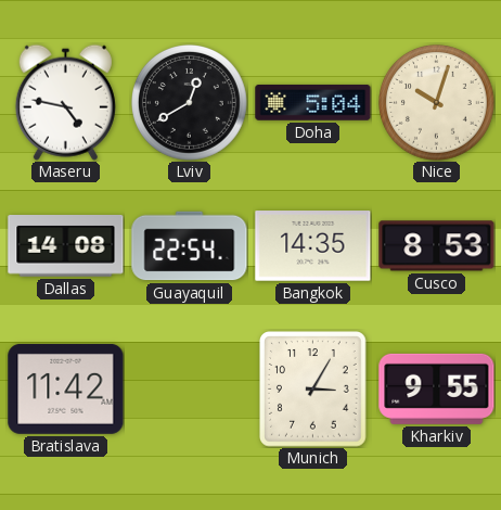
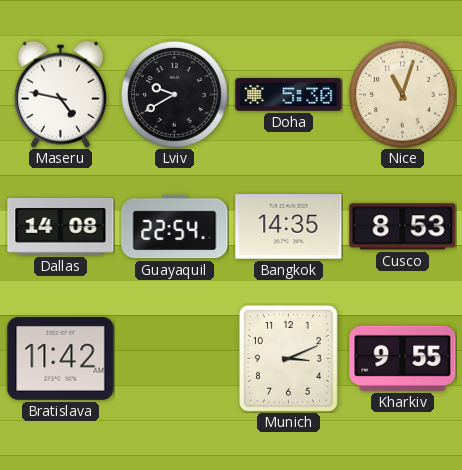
Lviv: 12:40 -> 9:40 (175, 95)
Doha: 5:04 -> 5:30 (289, 94)
Nice: 10:03 -> 11:03 (403, 95)
Munich: 3:05 -> 3:11 (289, 359)
